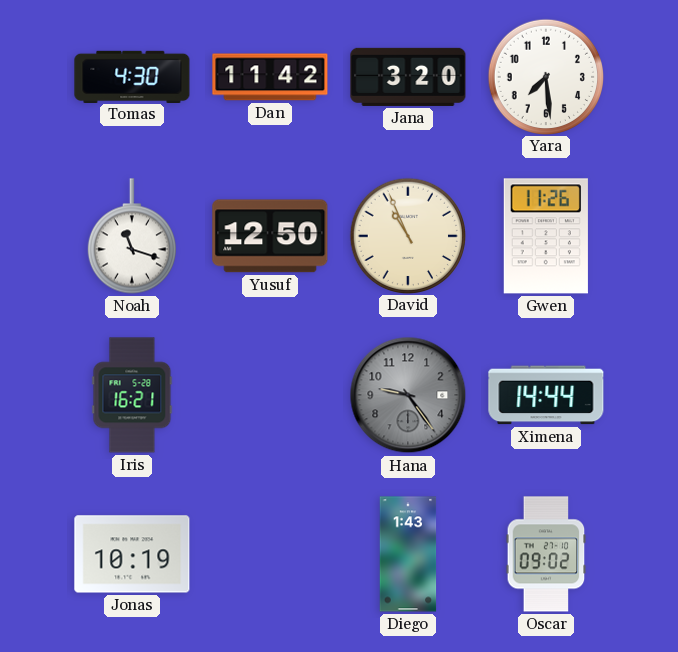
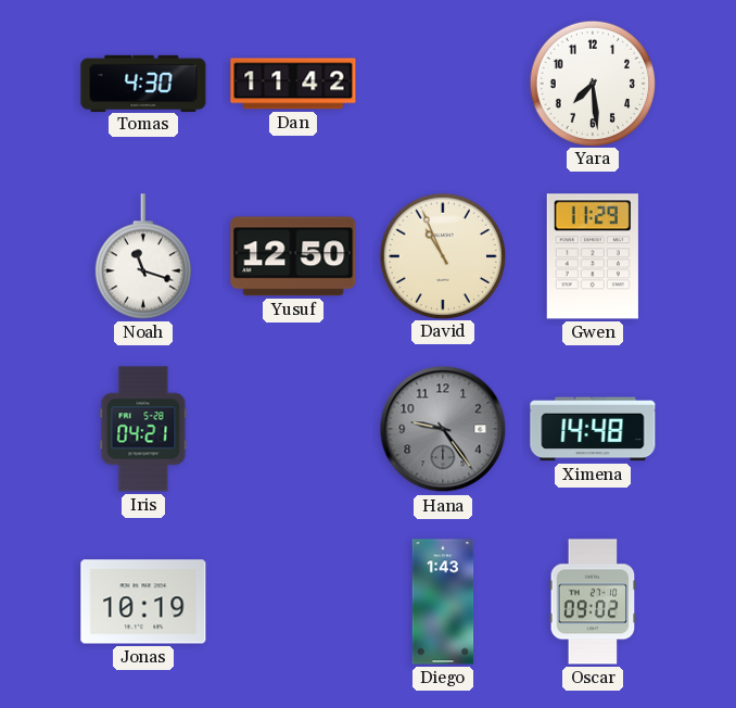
Jana: 3:20 -> none (408, 77)
Gwen: 11:26 -> 11:29 (593, 256)
Iris: 16:21 -> 04:21 (143, 429)
Ximena: 14:44 -> 14:48 (593, 429)
